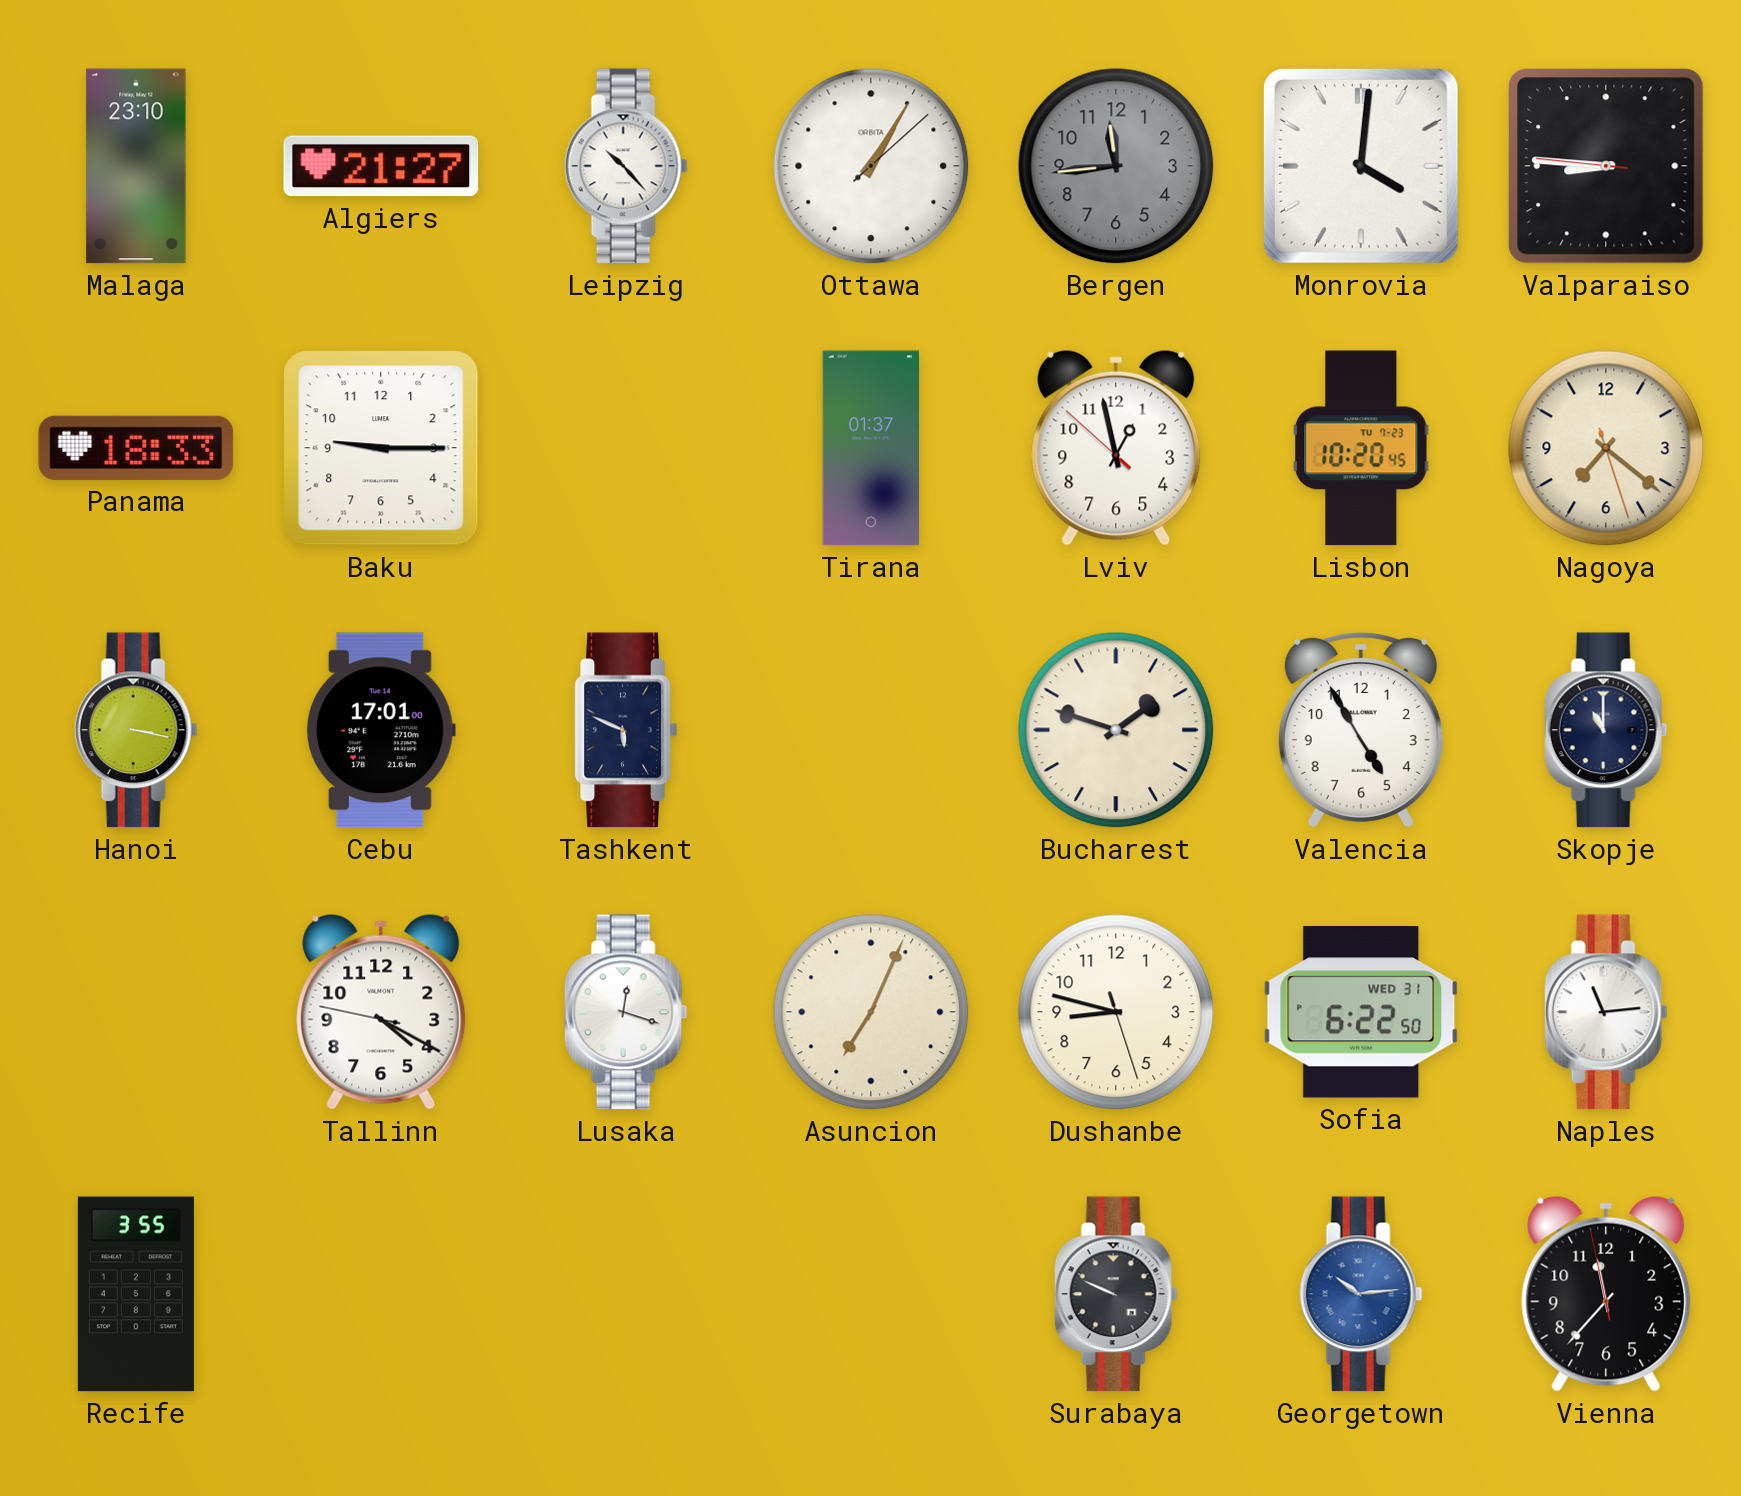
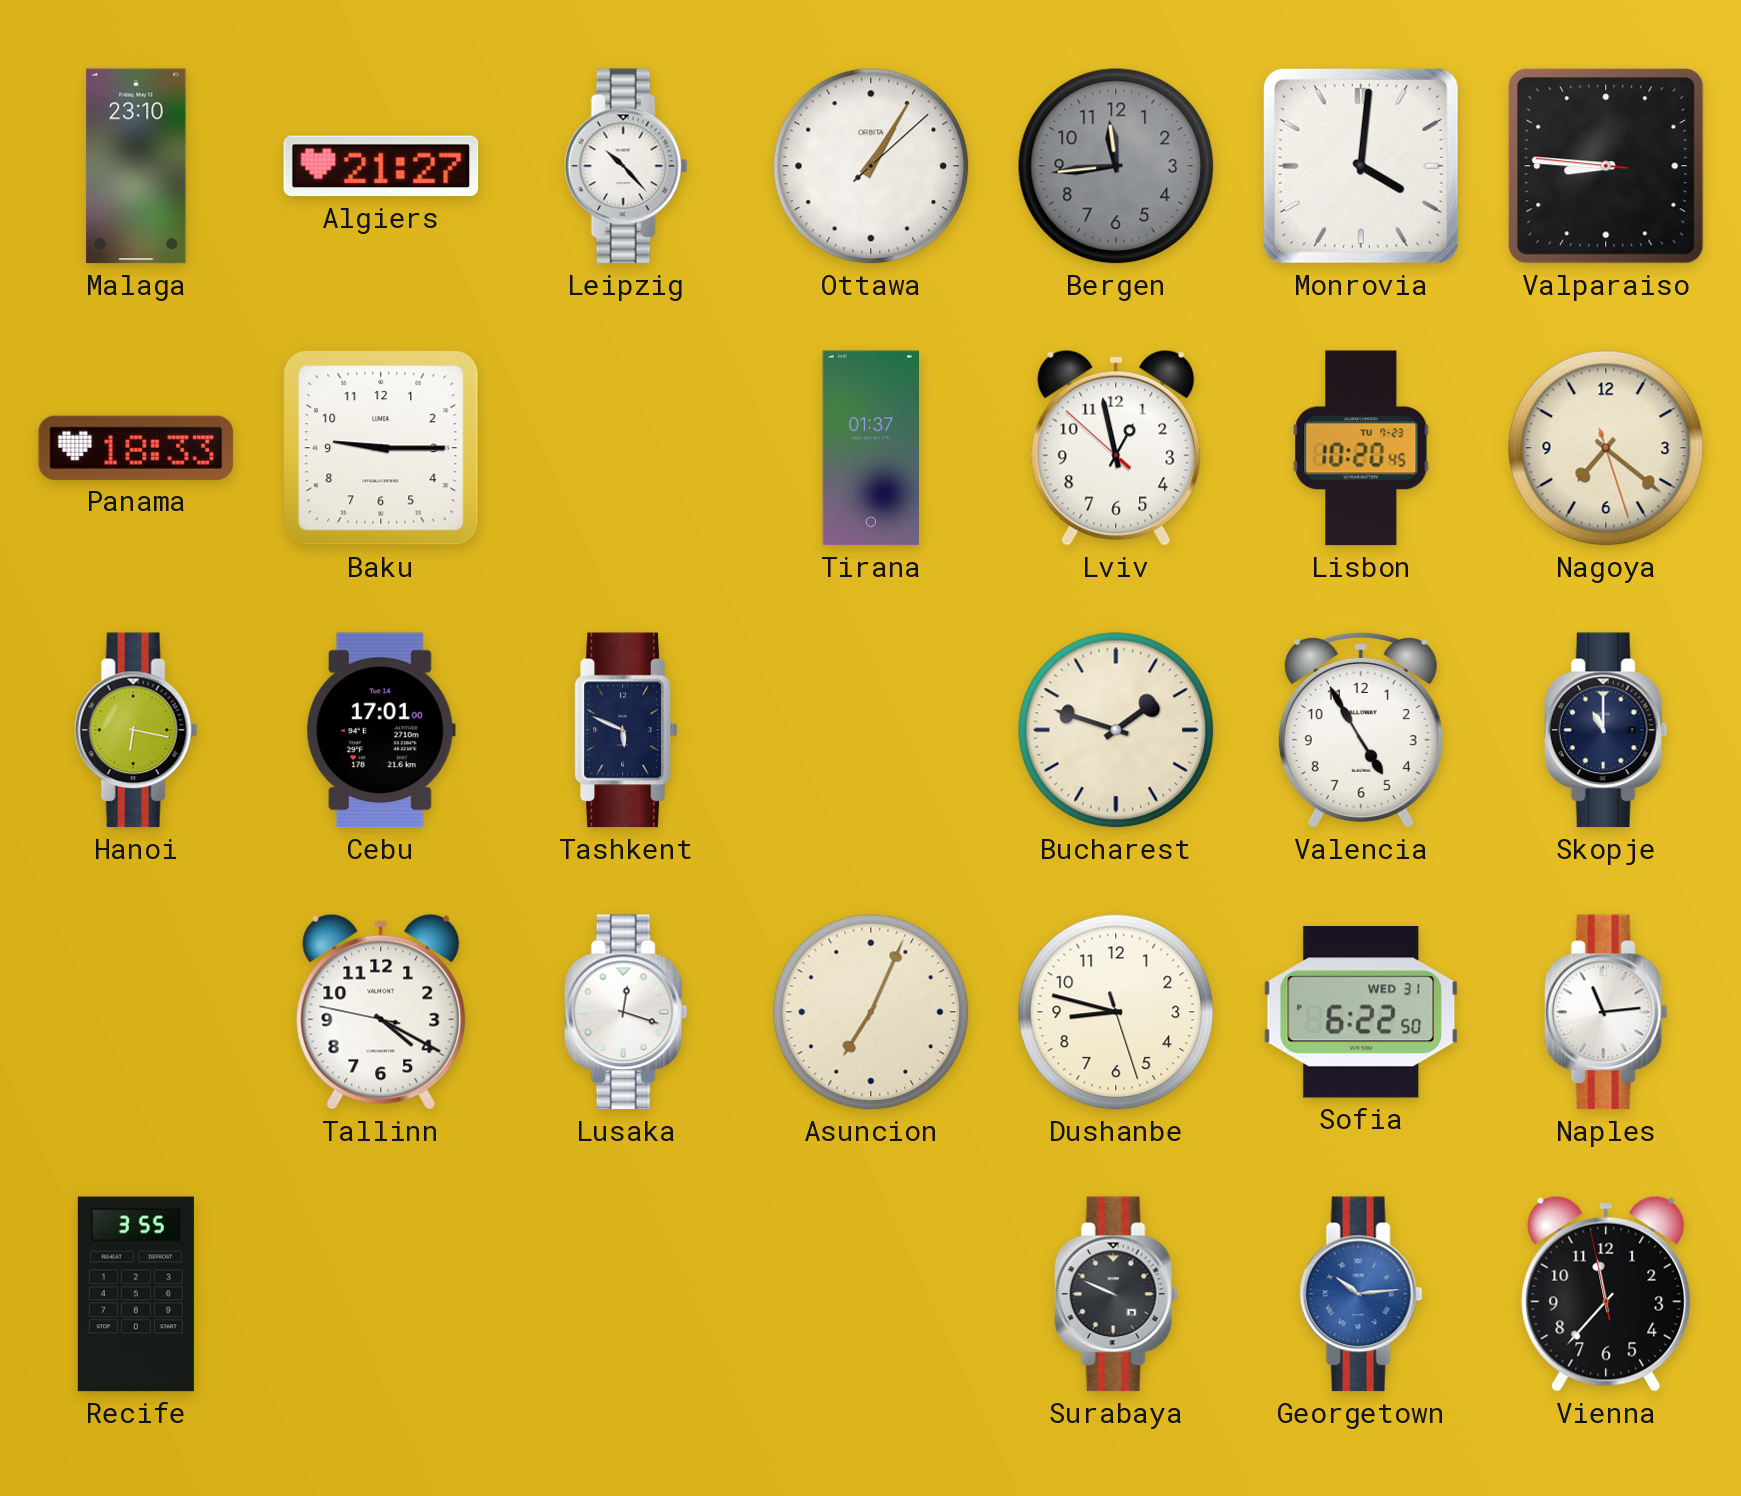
Hanoi: 3:17 -> 6:17 (136, 730)
